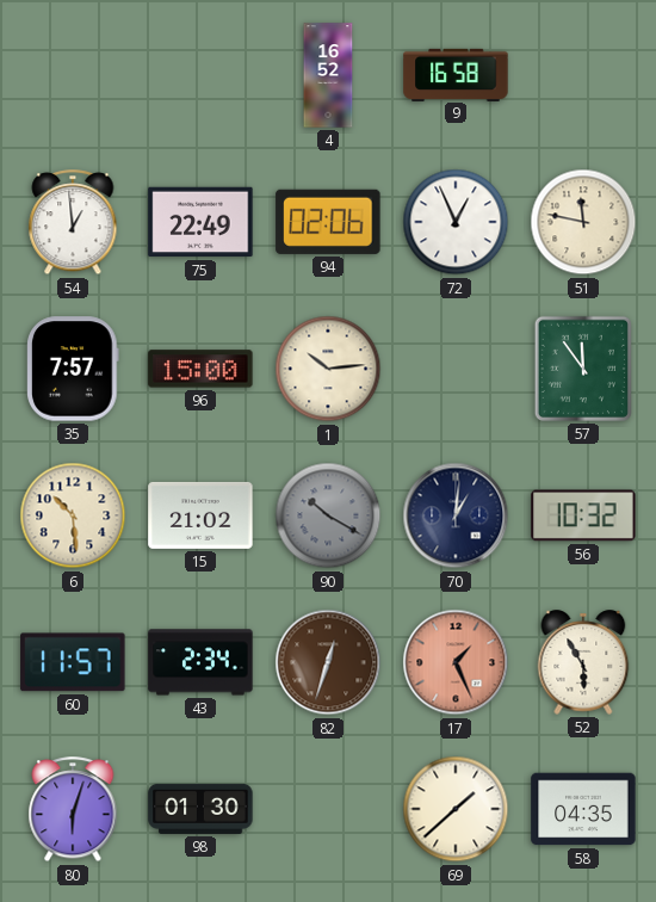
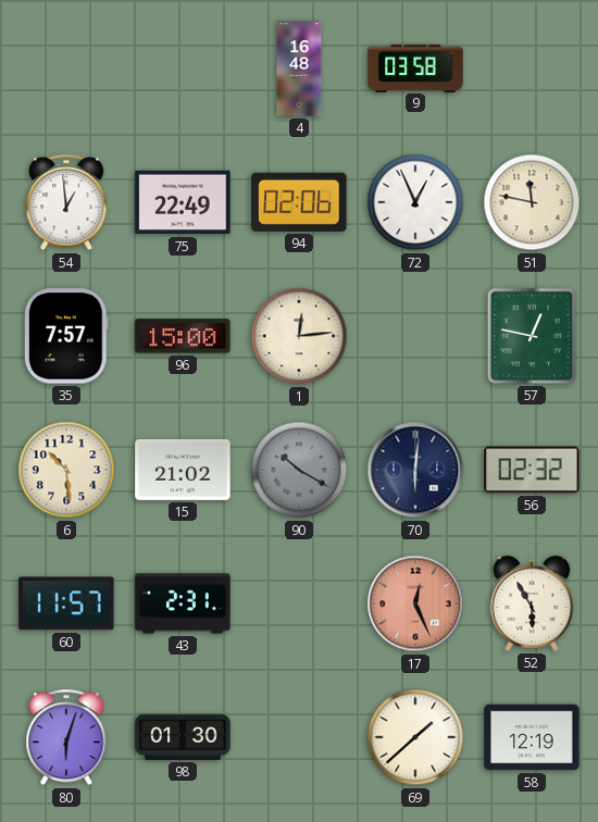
4: 16:52 -> 16:48 (299, 68)
9: 16:58 -> 03:58 (415, 67)
1: 10:14 -> 12:14 (299, 336)
57: 11:54 -> 12:47 (532, 336)
70: 1:01 -> 6:01 (415, 470)
56: 10:32 -> 02:32 (532, 470)
43: 2:34 -> 2:31 (183, 603)
82: 12:33 -> none (328, 662)
17: 1:26 -> 12:26 (415, 603)
58: 04:35 -> 12:19 (532, 737)
